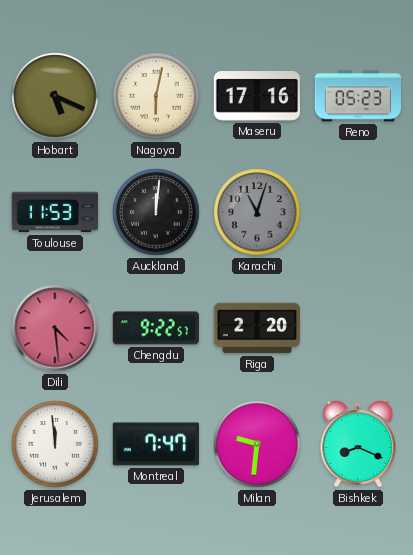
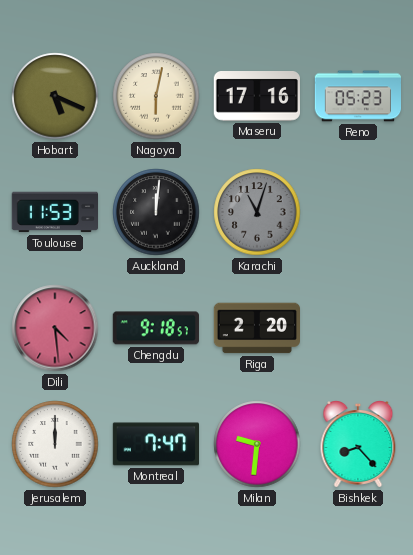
Chengdu: 9:22 -> 9:18 (156, 328)
Jerusalem: 11:59 -> 12:00 (55, 444)
Bishkek: 8:19 -> 8:23 (358, 444)
